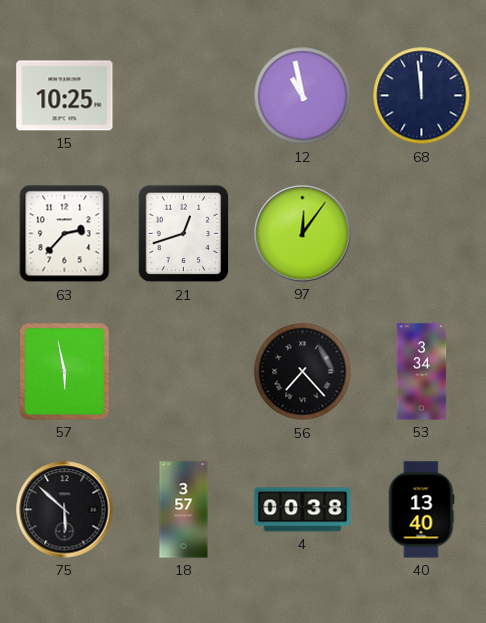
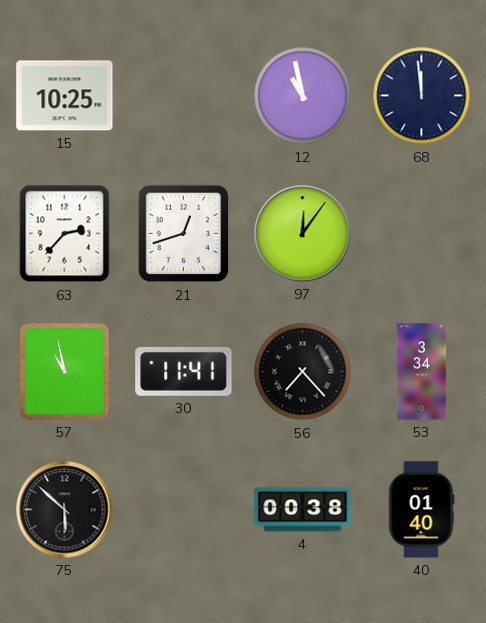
57: 5:58 -> 10:58 (65, 372)
30: none -> 11:41 (184, 371)
18: 3:57 -> none (184, 510)
40: 13:40 -> 01:40 (421, 510)
